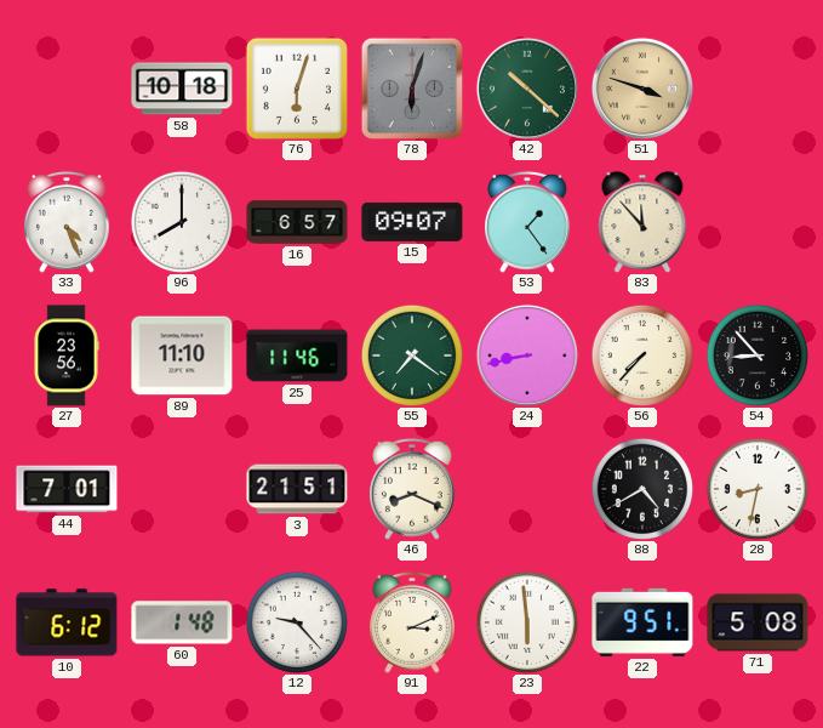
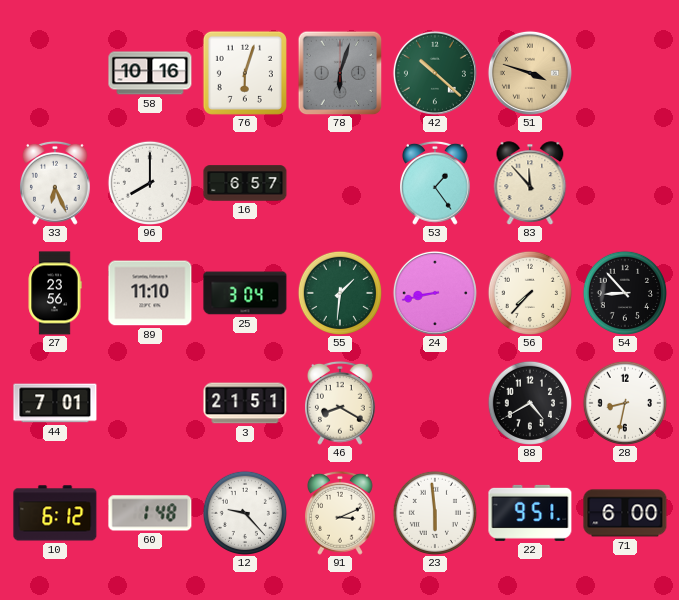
58: 10:18 -> 10:16 (150, 73)
33: 4:26 -> 6:26 (56, 183)
15: 09:07 -> none (412, 222)
25: 11:46 -> 3:04 (245, 293)
55: 7:21 -> 1:31 (339, 292)
46: 8:19 -> 8:20 (341, 403)
71: 5:08 -> 6:00 (625, 513)
